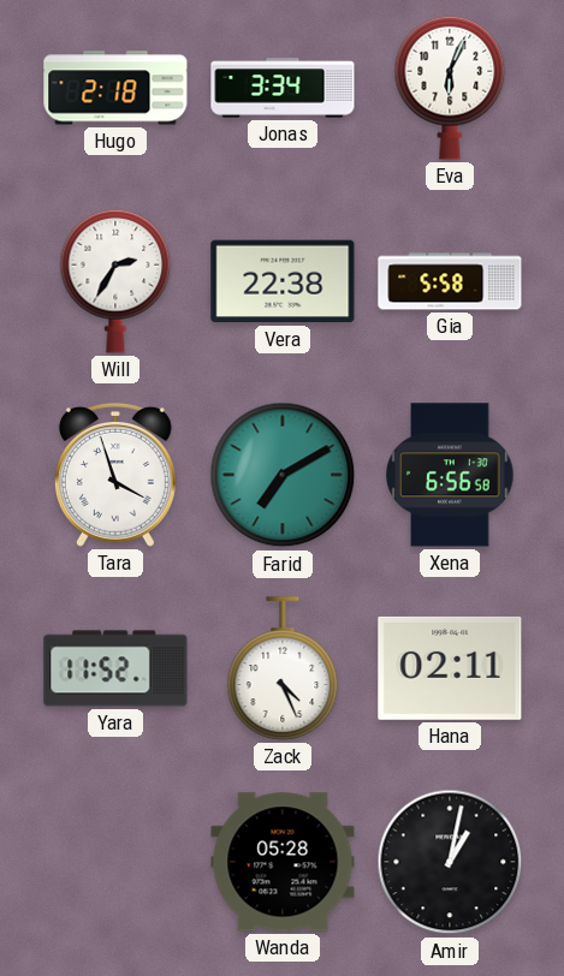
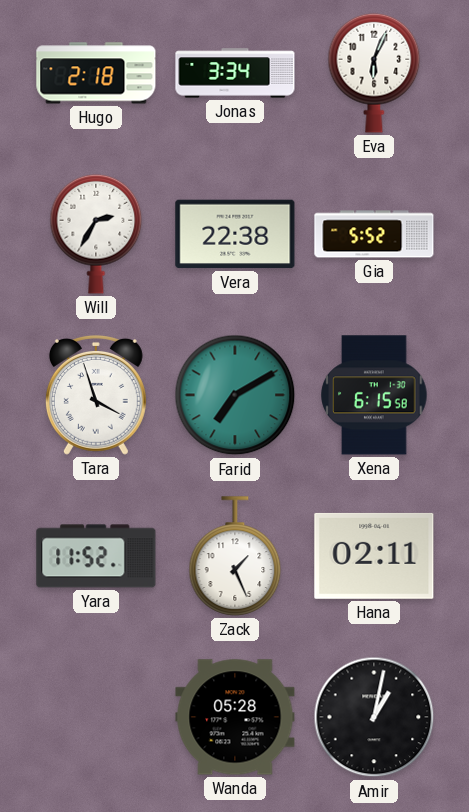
Gia: 5:58 -> 5:52 (374, 234)
Xena: 6:56 -> 6:15 (374, 395)
Zack: 4:26 -> 1:26 (235, 556)
